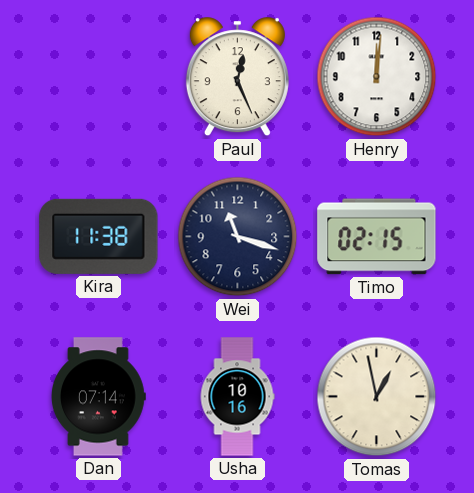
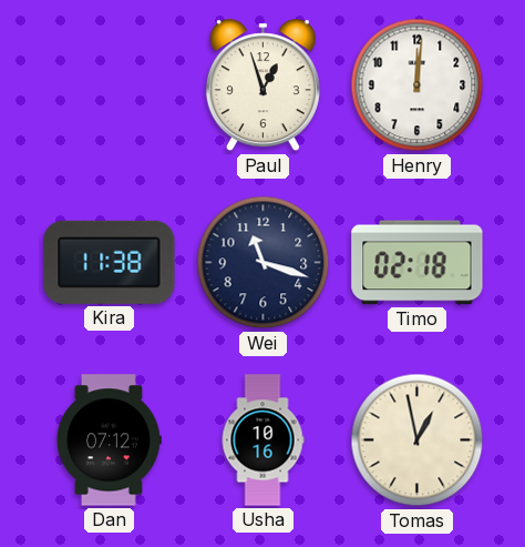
Paul: 12:26 -> 12:57 (262, 85)
Timo: 02:15 -> 02:18 (418, 263)
Dan: 07:14 -> 07:12 (109, 440)
